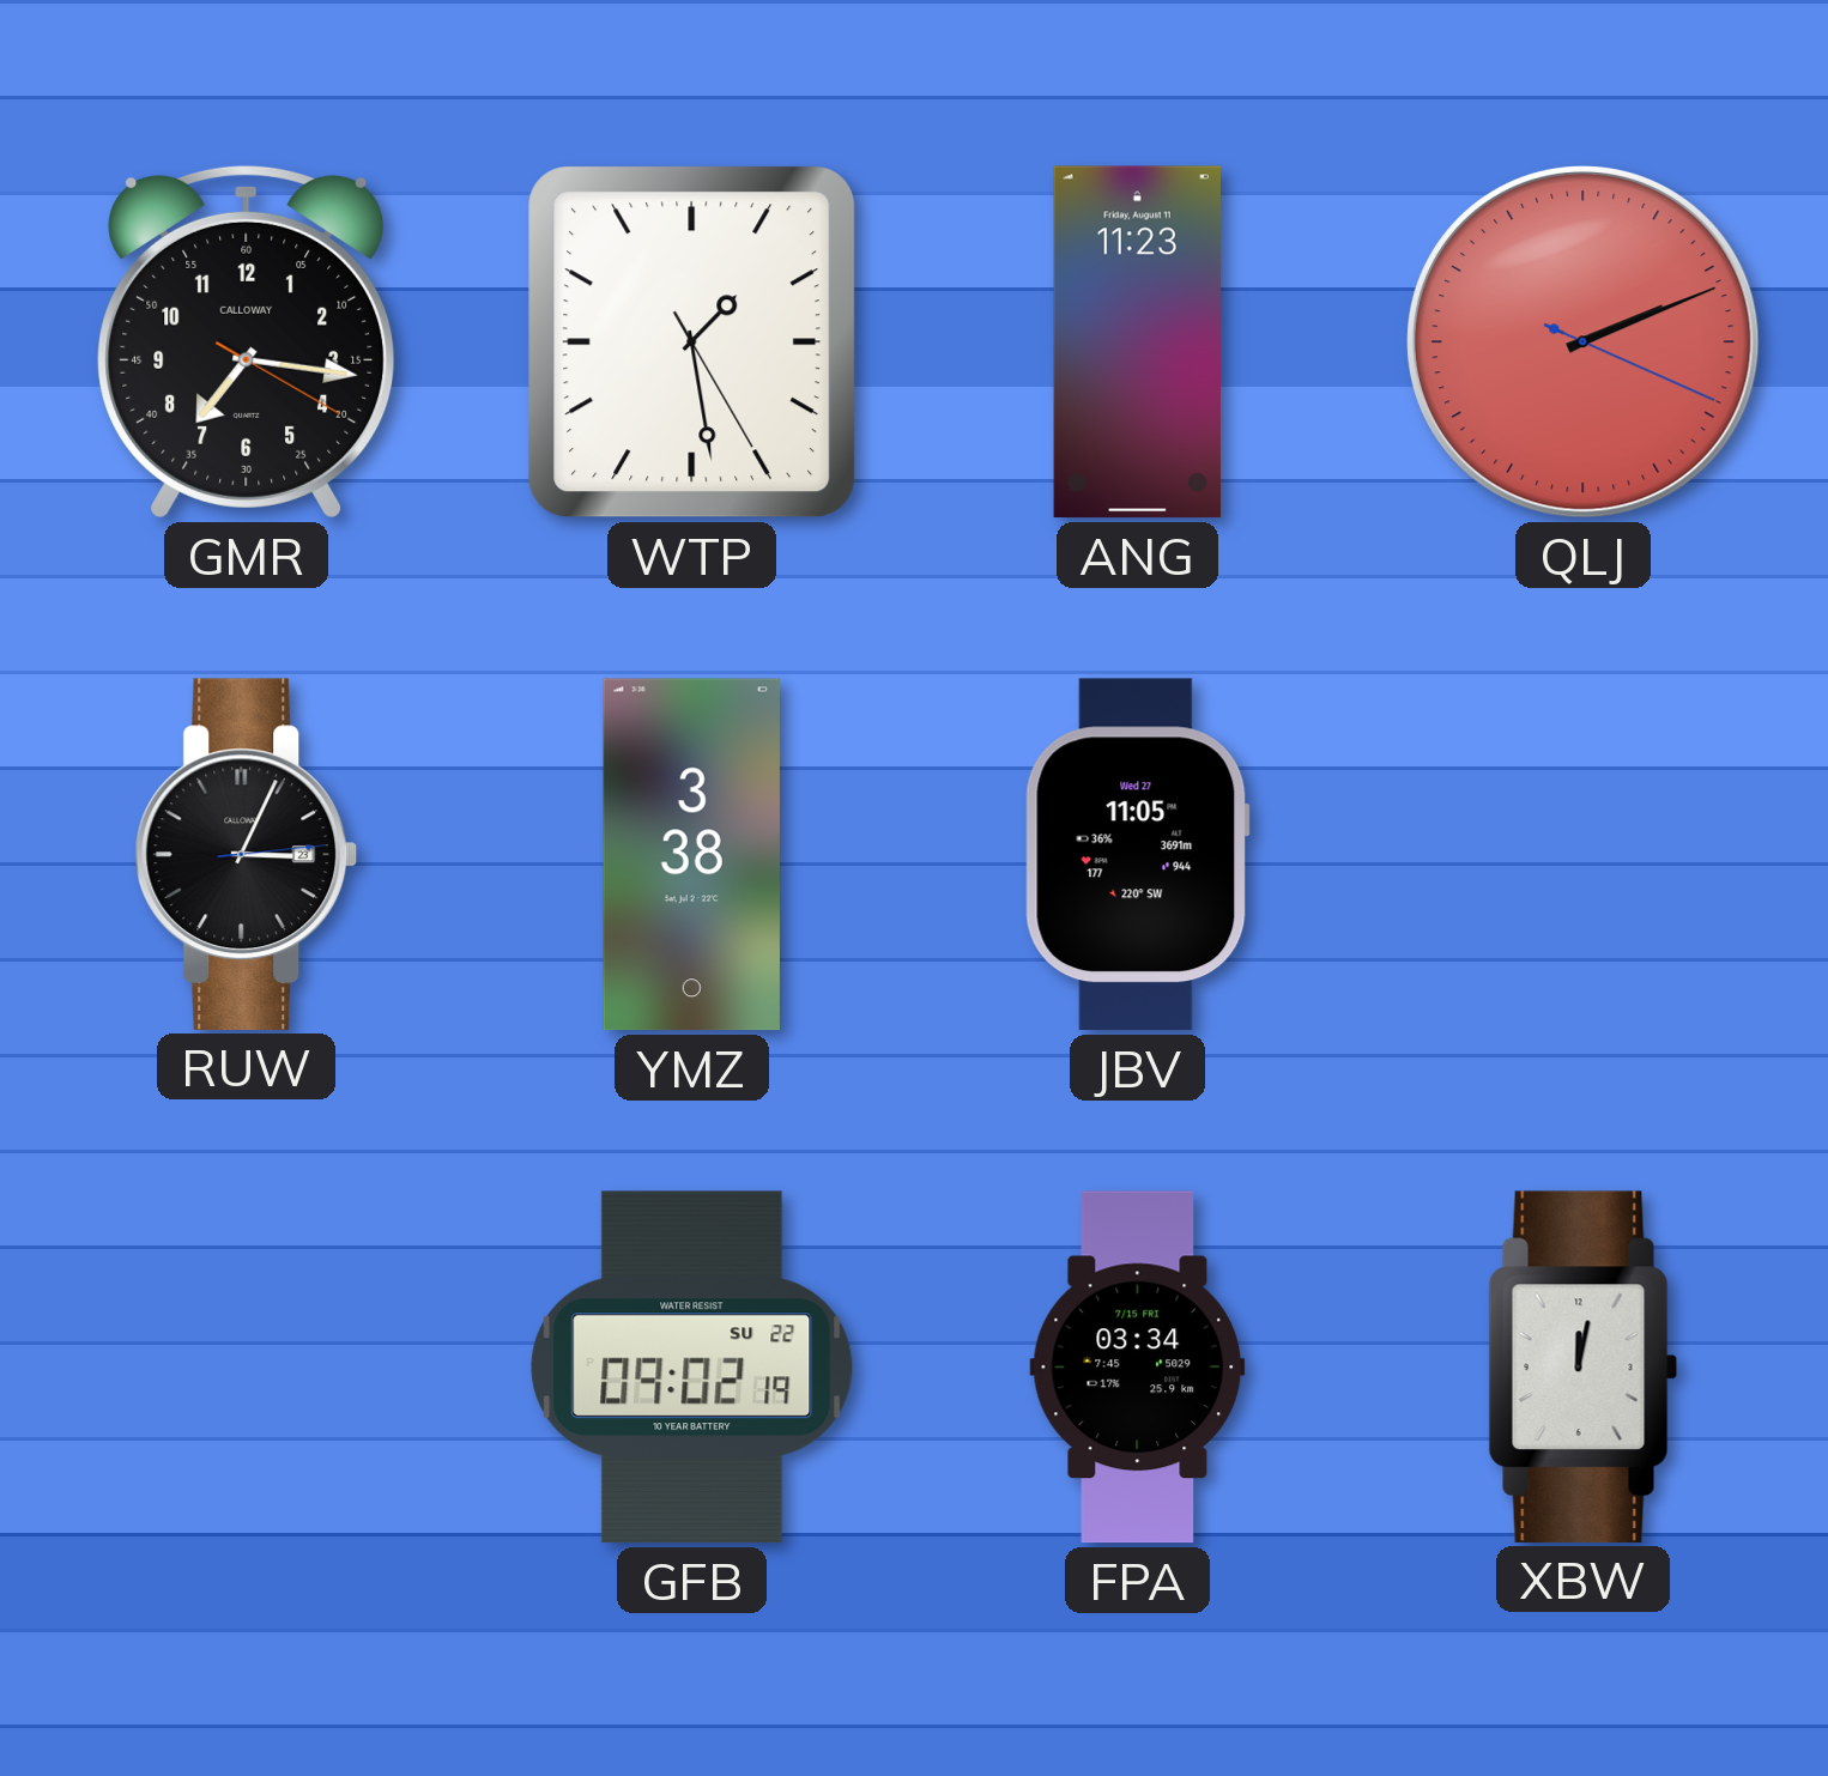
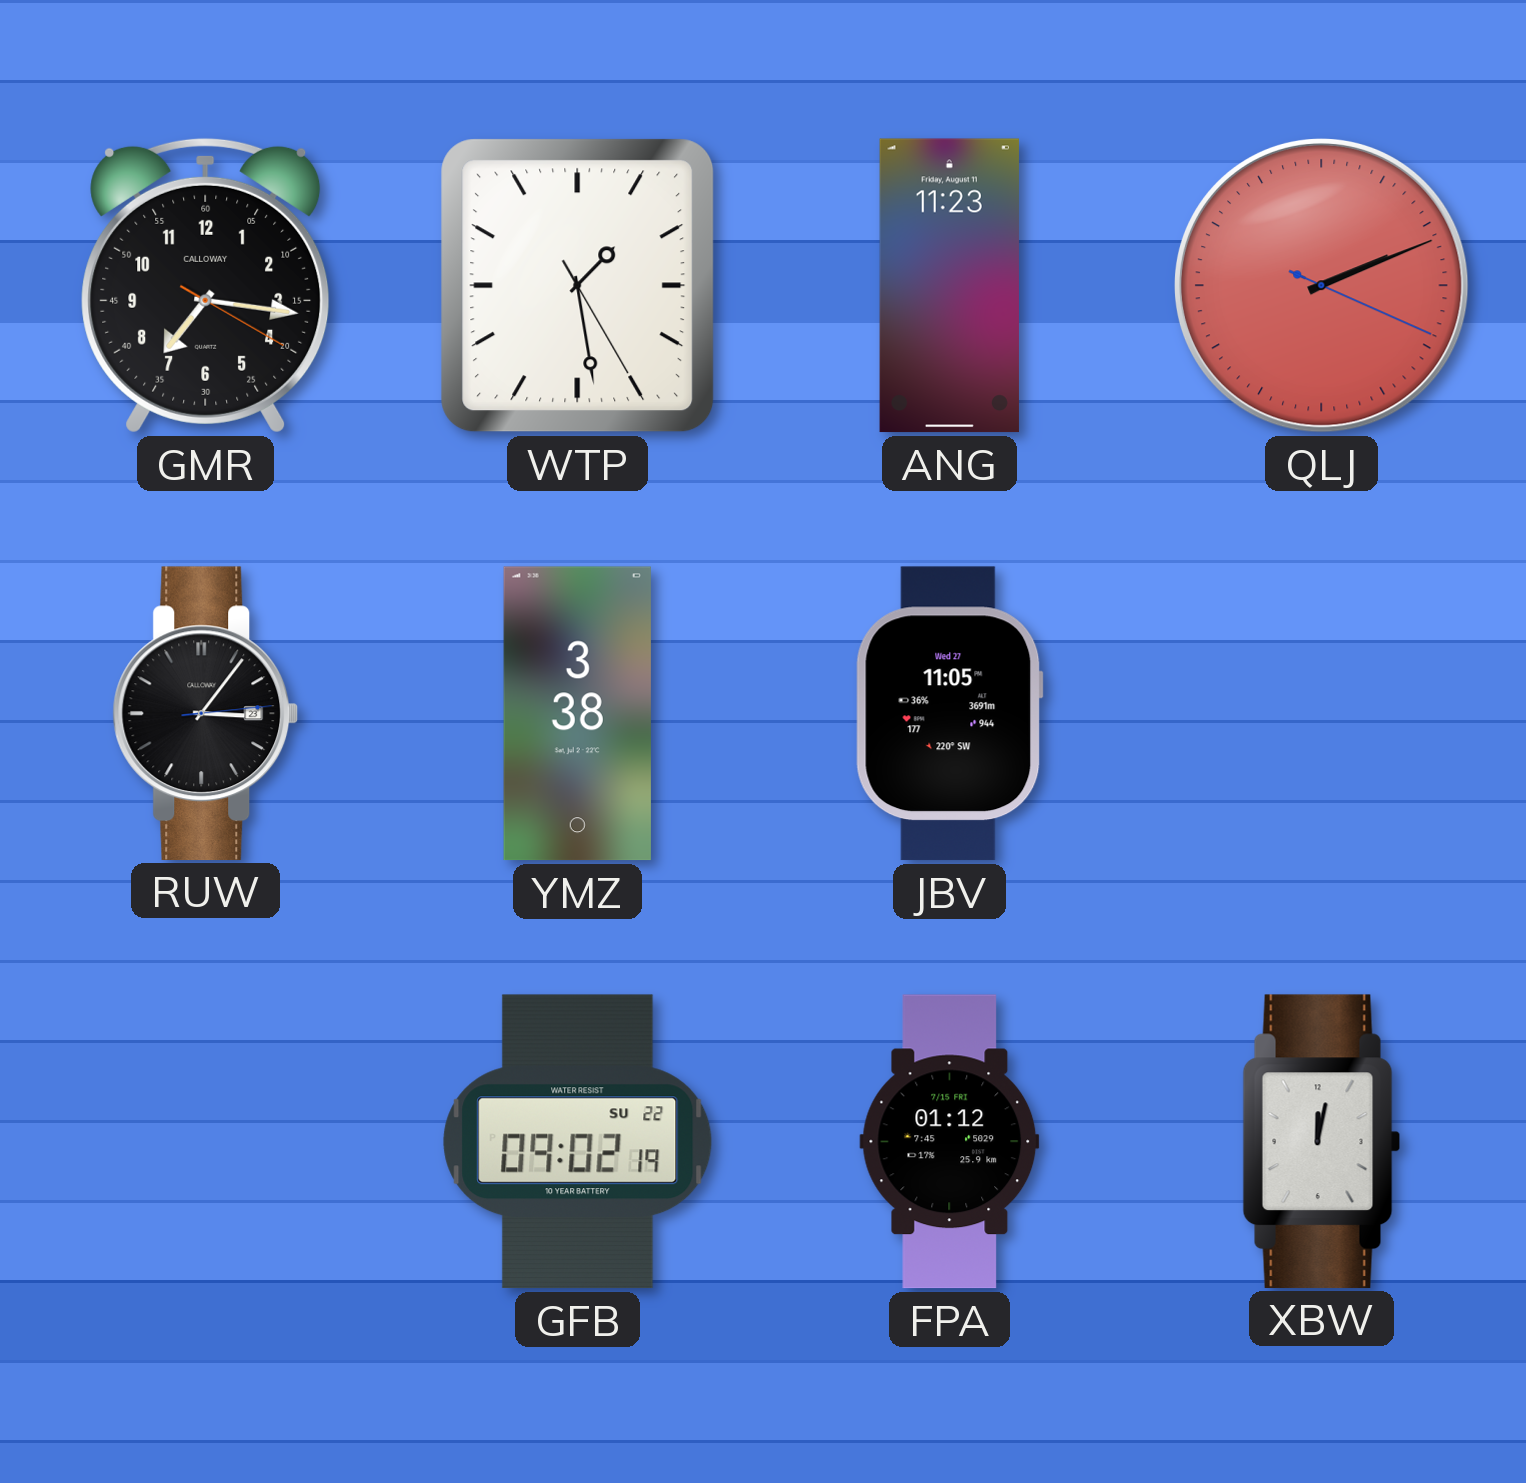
RUW: 3:04 -> 3:06 (206, 713)
FPA: 03:34 -> 01:12 (950, 1142)
